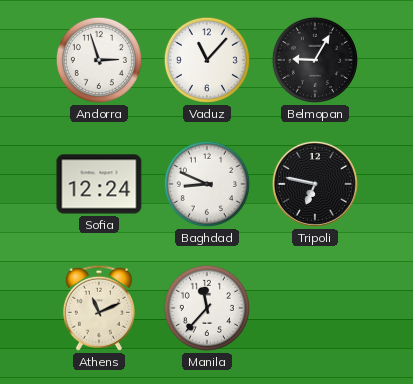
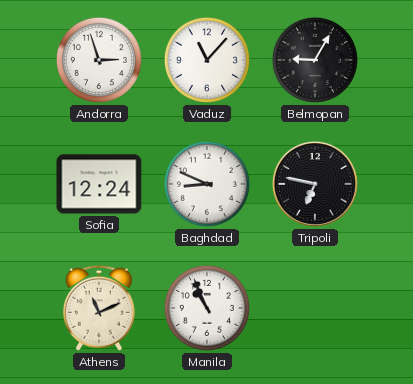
Manila: 11:37 -> 10:56 (207, 308)
